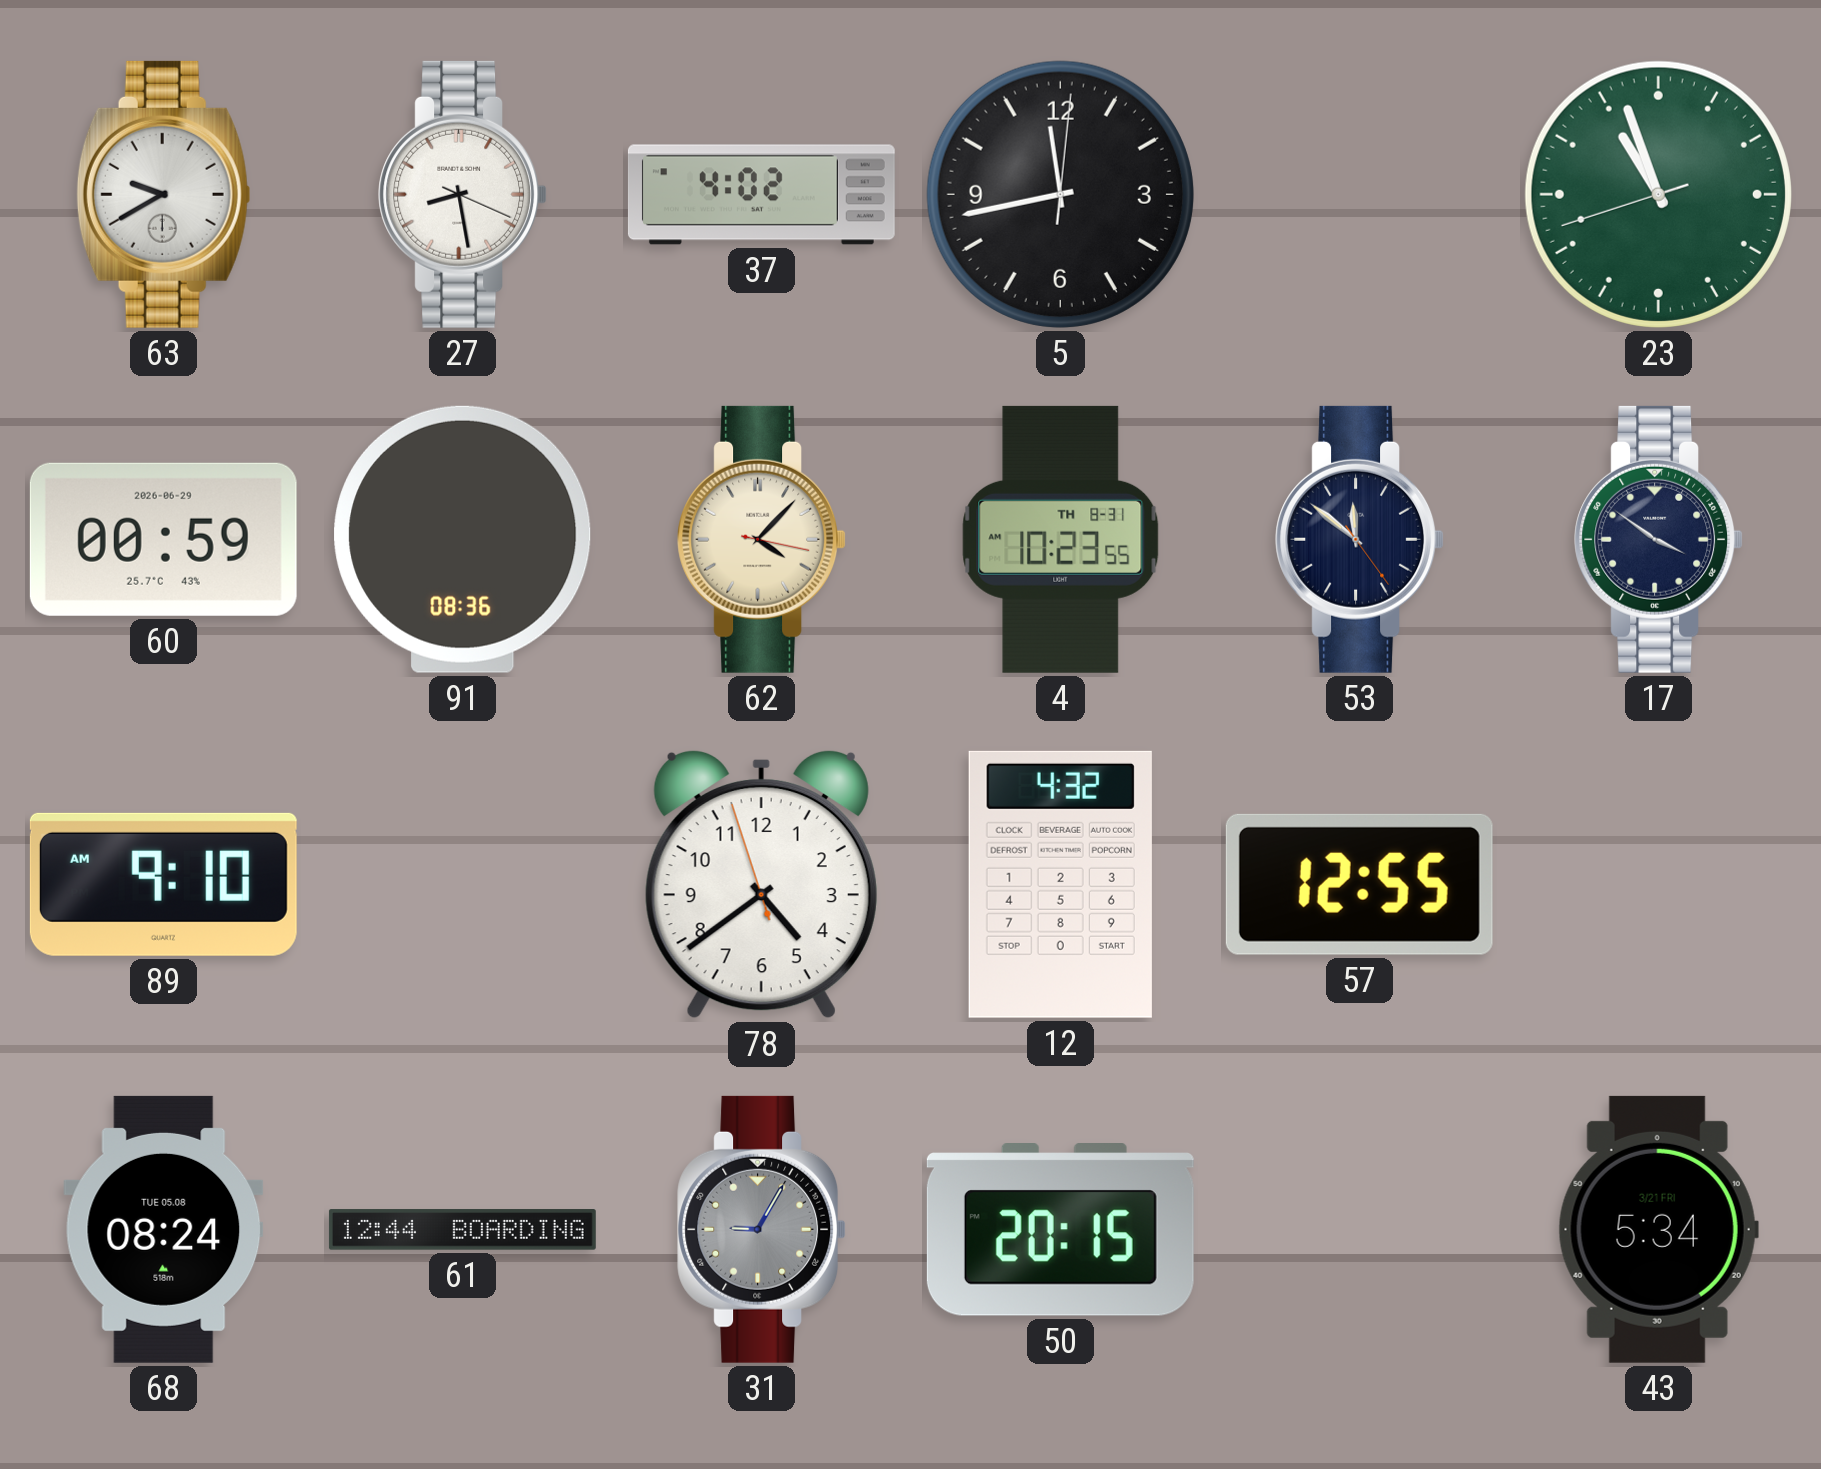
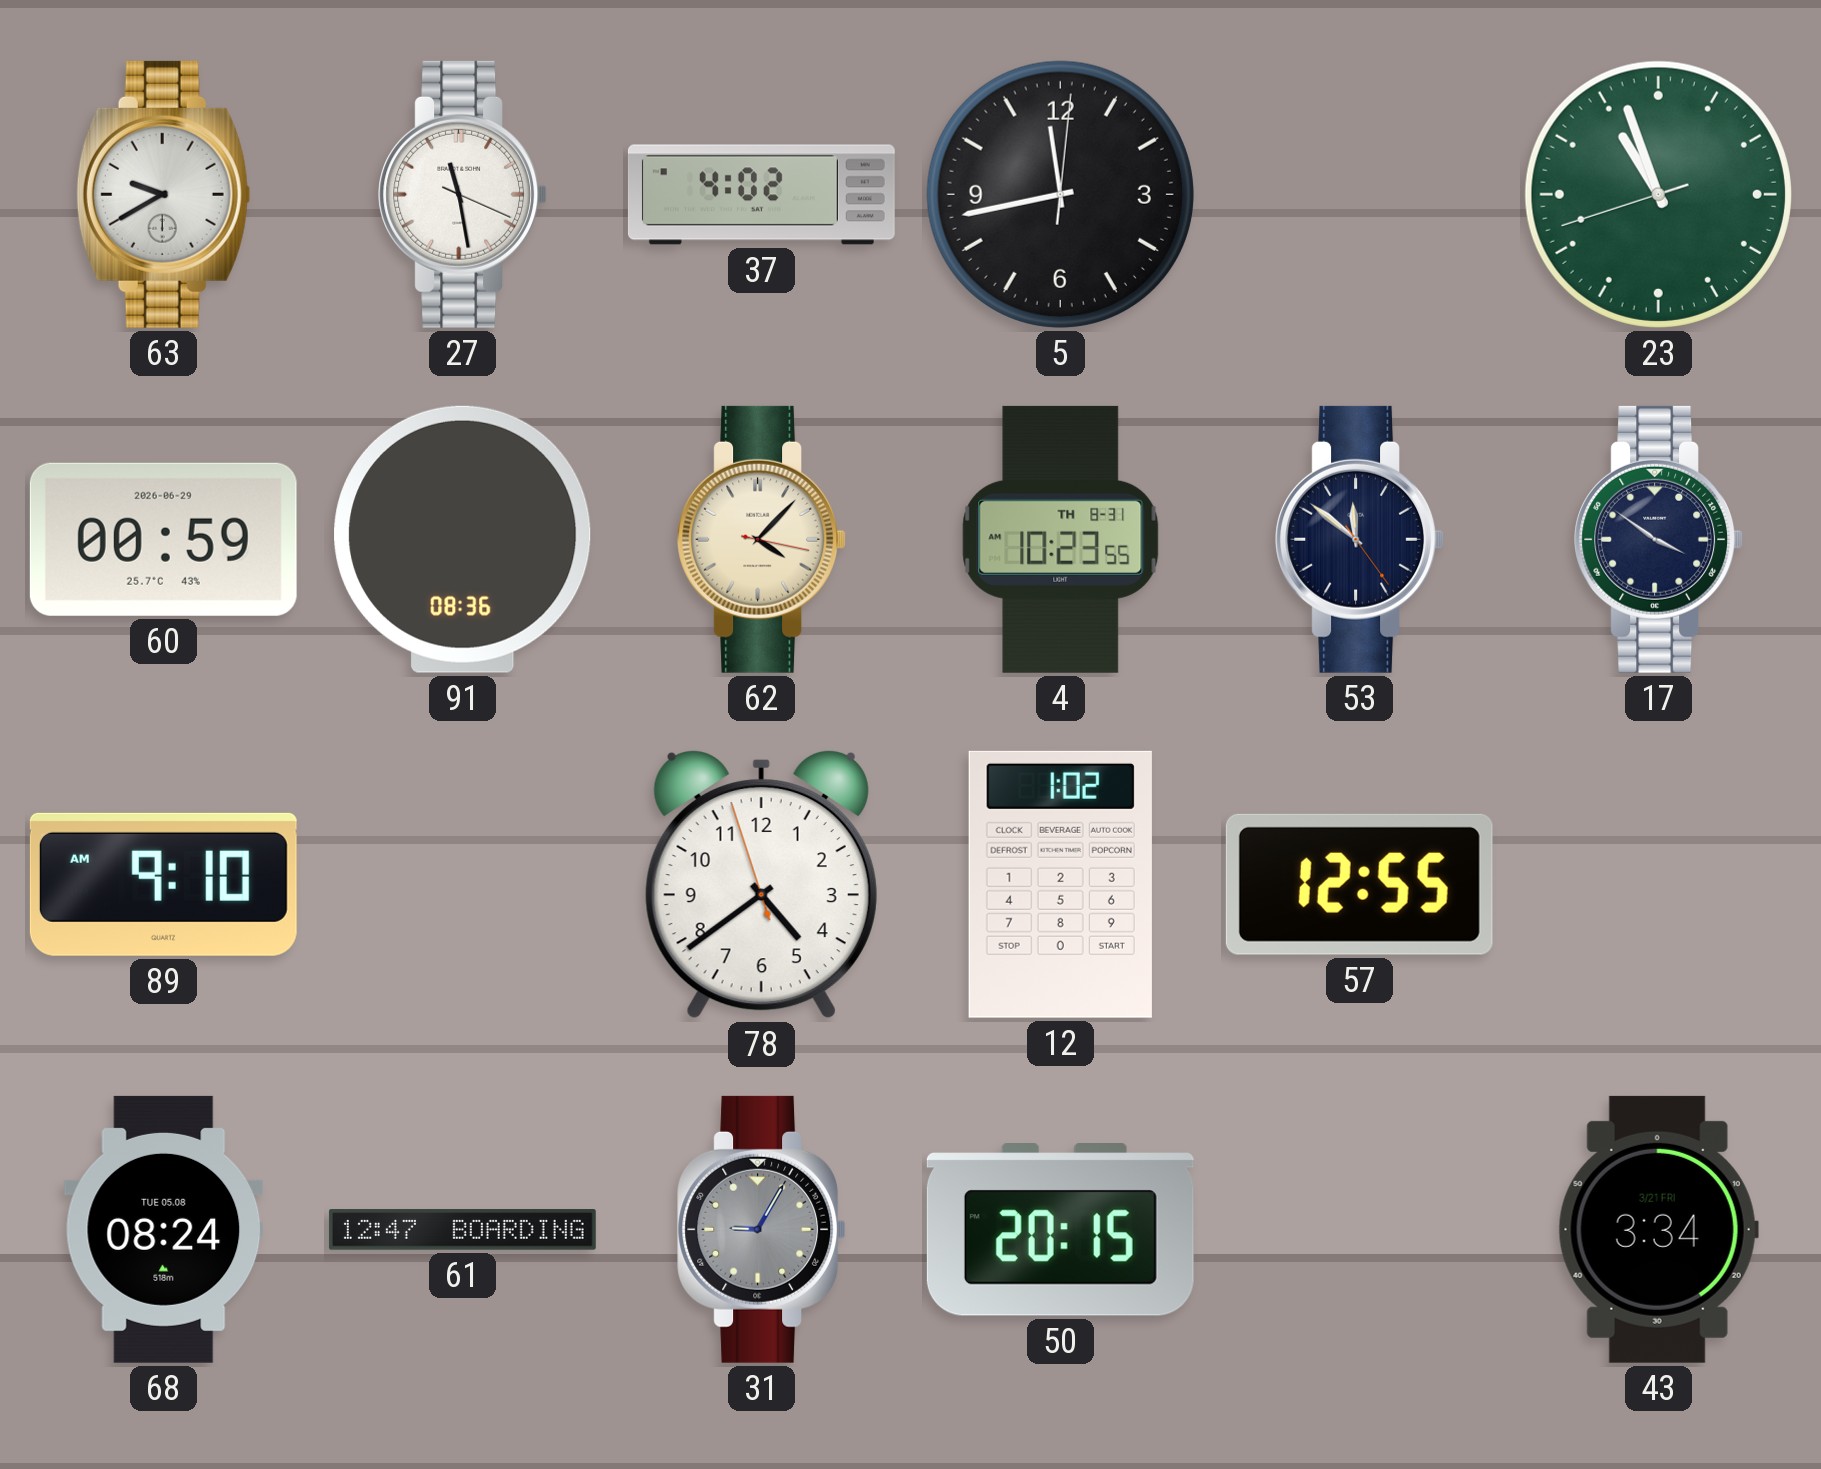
27: 8:28 -> 11:28 (463, 194)
12: 4:32 -> 1:02 (1060, 884)
61: 12:44 -> 12:47 (462, 1230)
43: 5:34 -> 3:34 (1658, 1229)
